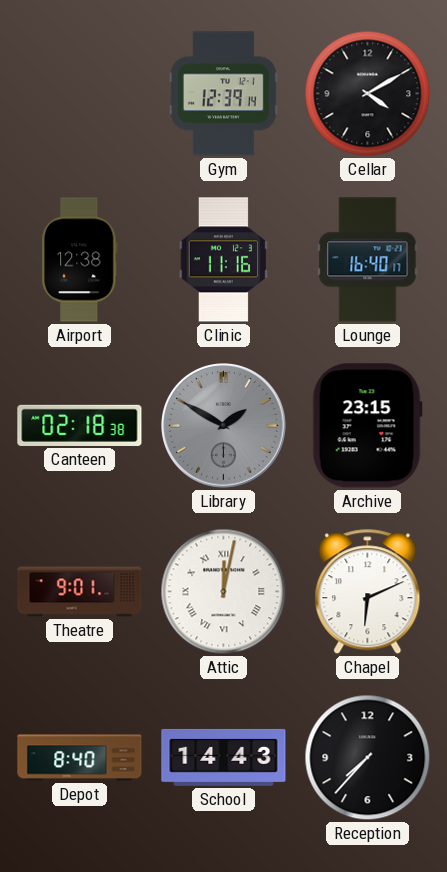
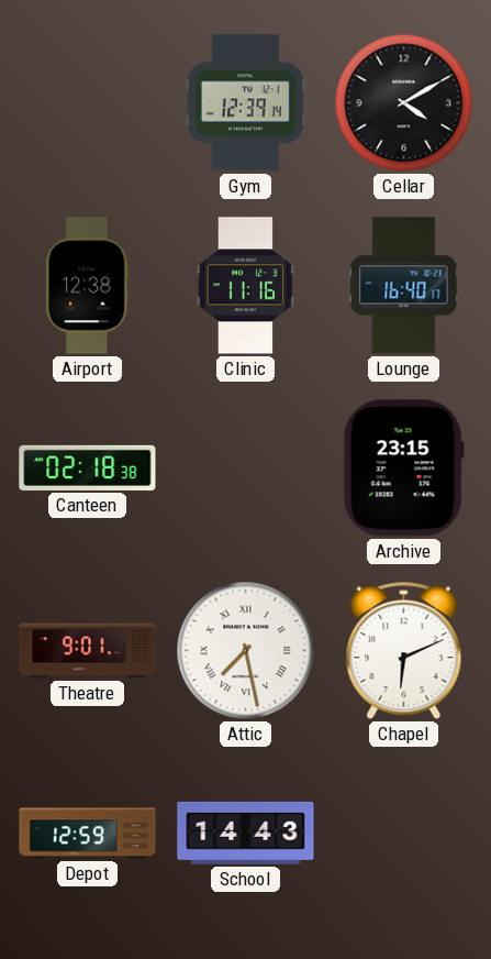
Library: 1:50 -> none (224, 426)
Attic: 12:02 -> 7:28 (246, 651)
Depot: 8:40 -> 12:59 (88, 834)
Reception: 7:37 -> none (368, 758)
